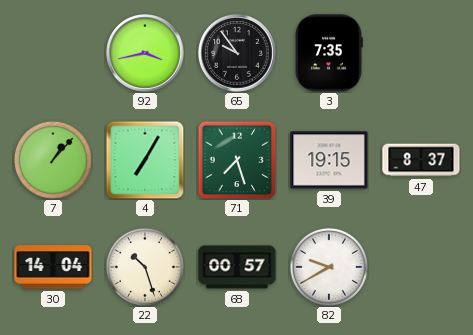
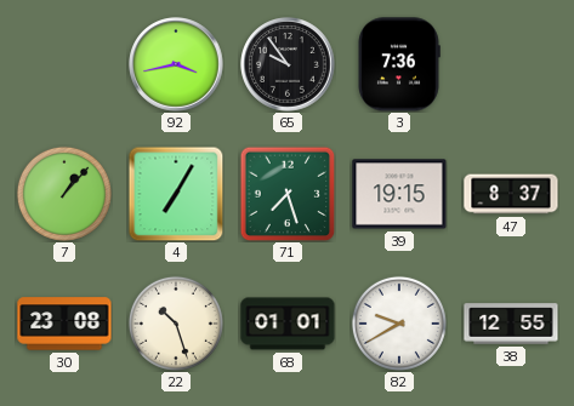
3: 7:35 -> 7:36 (399, 64)
30: 14:04 -> 23:08 (64, 324)
68: 00:57 -> 01:01 (288, 324)
38: none -> 12:55 (511, 324)
